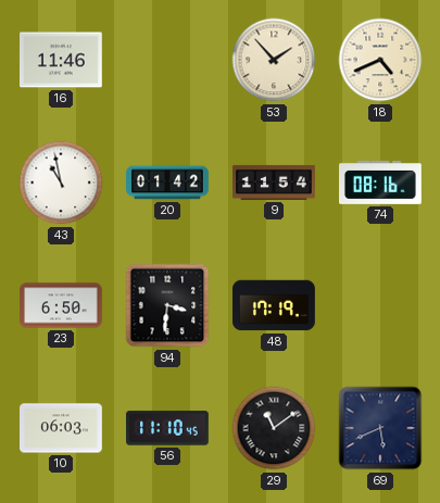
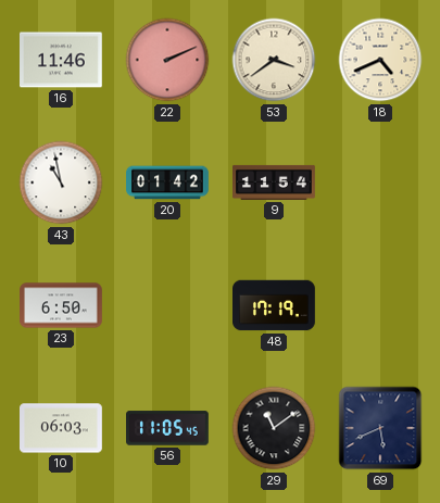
22: none -> 2:11 (167, 60)
53: 1:53 -> 3:39 (274, 60)
74: 08:16 -> none (381, 183)
94: 3:31 -> none (167, 305)
56: 11:10 -> 11:05 (168, 428)
